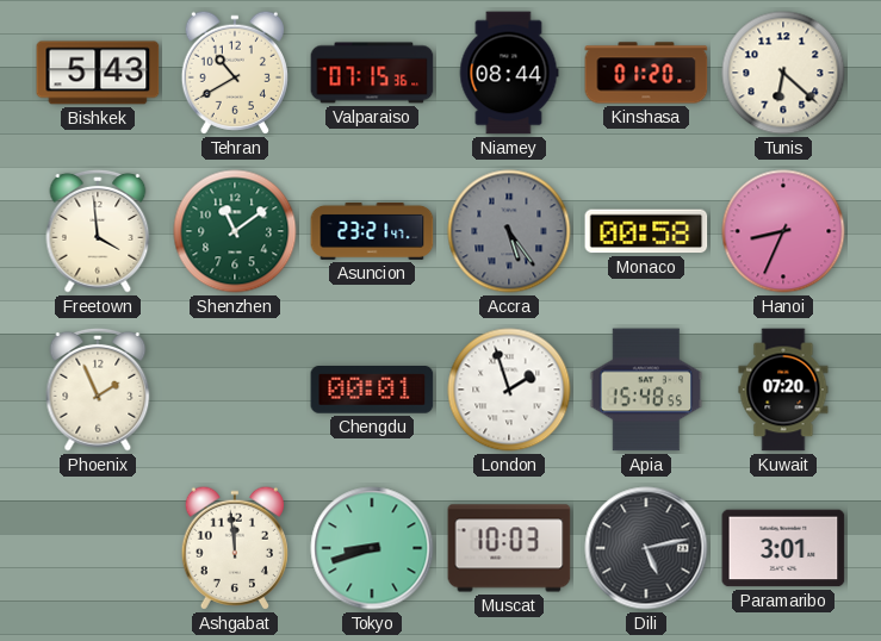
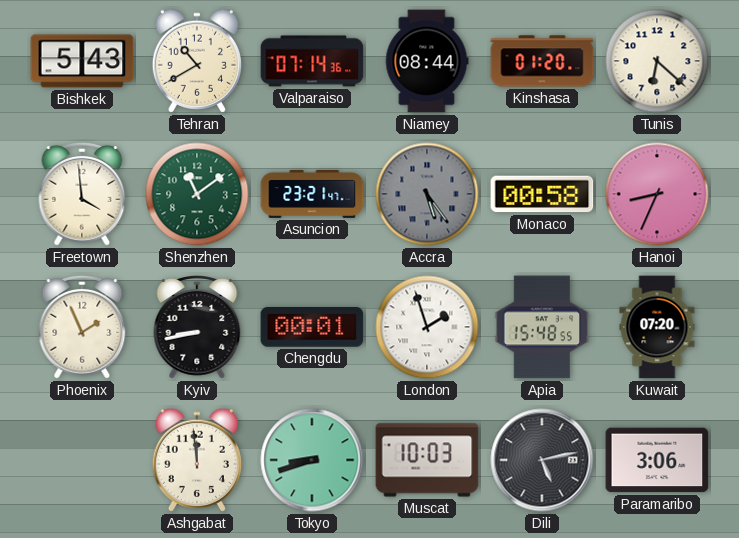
Valparaiso: 07:15 -> 07:14 (312, 61)
Kyiv: none -> 8:43 (197, 327)
Paramaribo: 3:01 -> 3:06 (657, 460)
